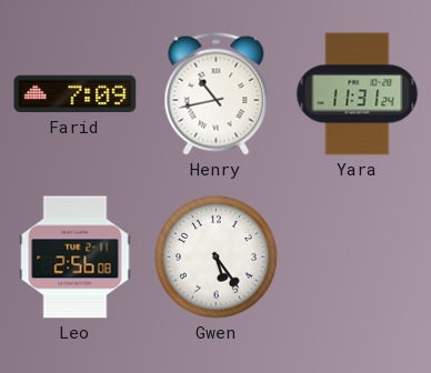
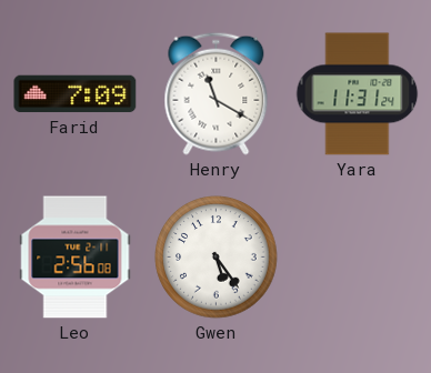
Henry: 10:43 -> 11:20 (217, 93)
